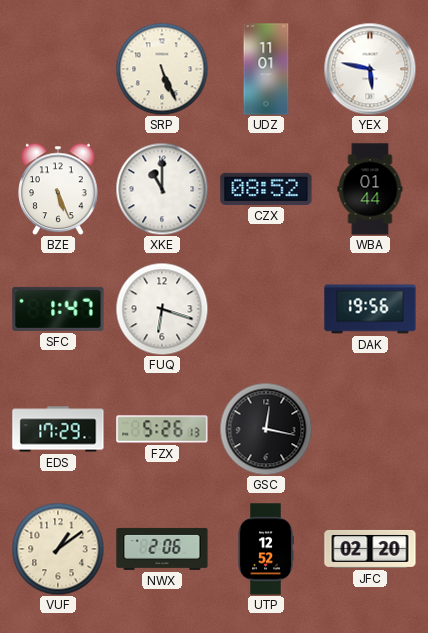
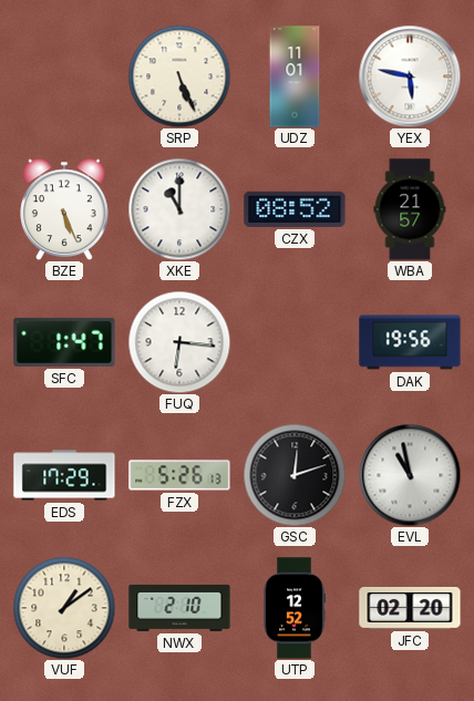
WBA: 01:44 -> 21:57 (410, 209)
FUQ: 6:18 -> 6:16 (179, 342)
GSC: 12:17 -> 12:12 (295, 475)
EVL: none -> 10:58 (410, 475)
NWX: 2:06 -> 2:10 (179, 608)
